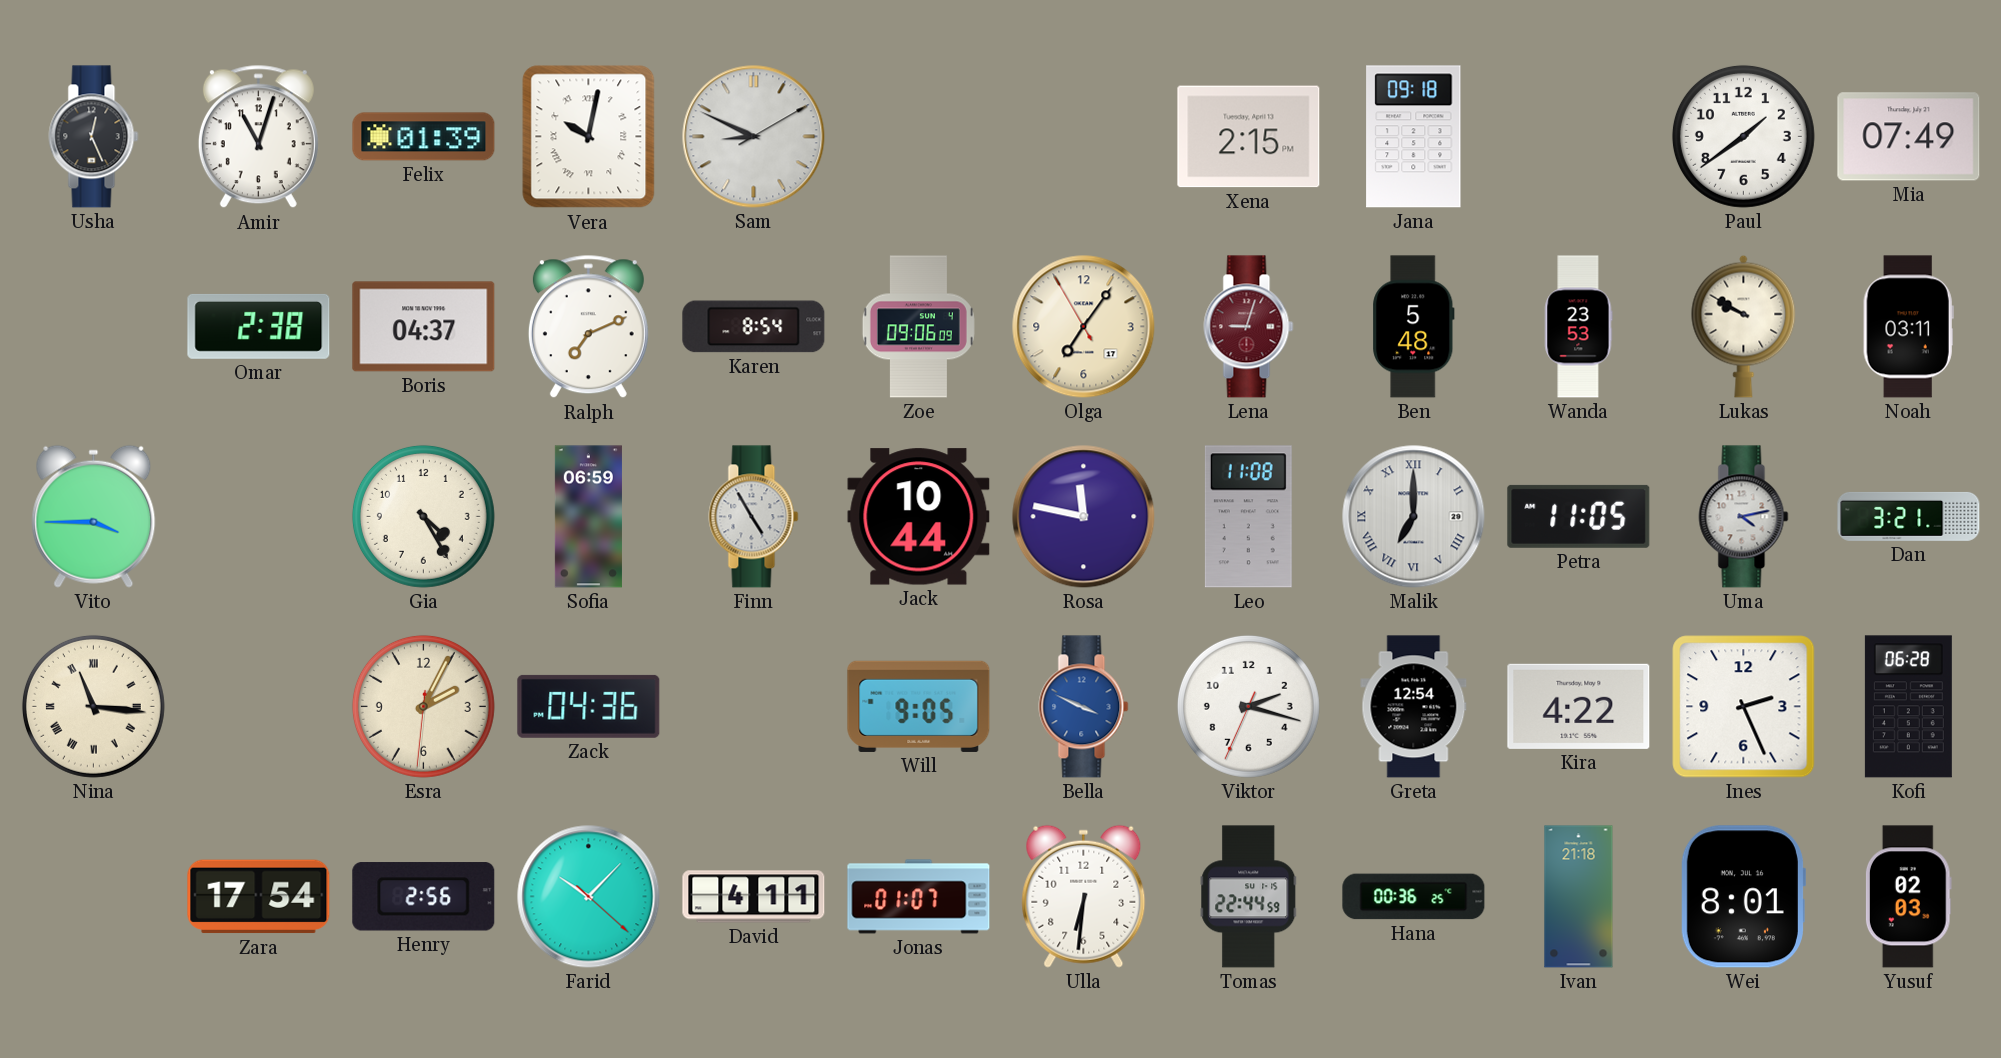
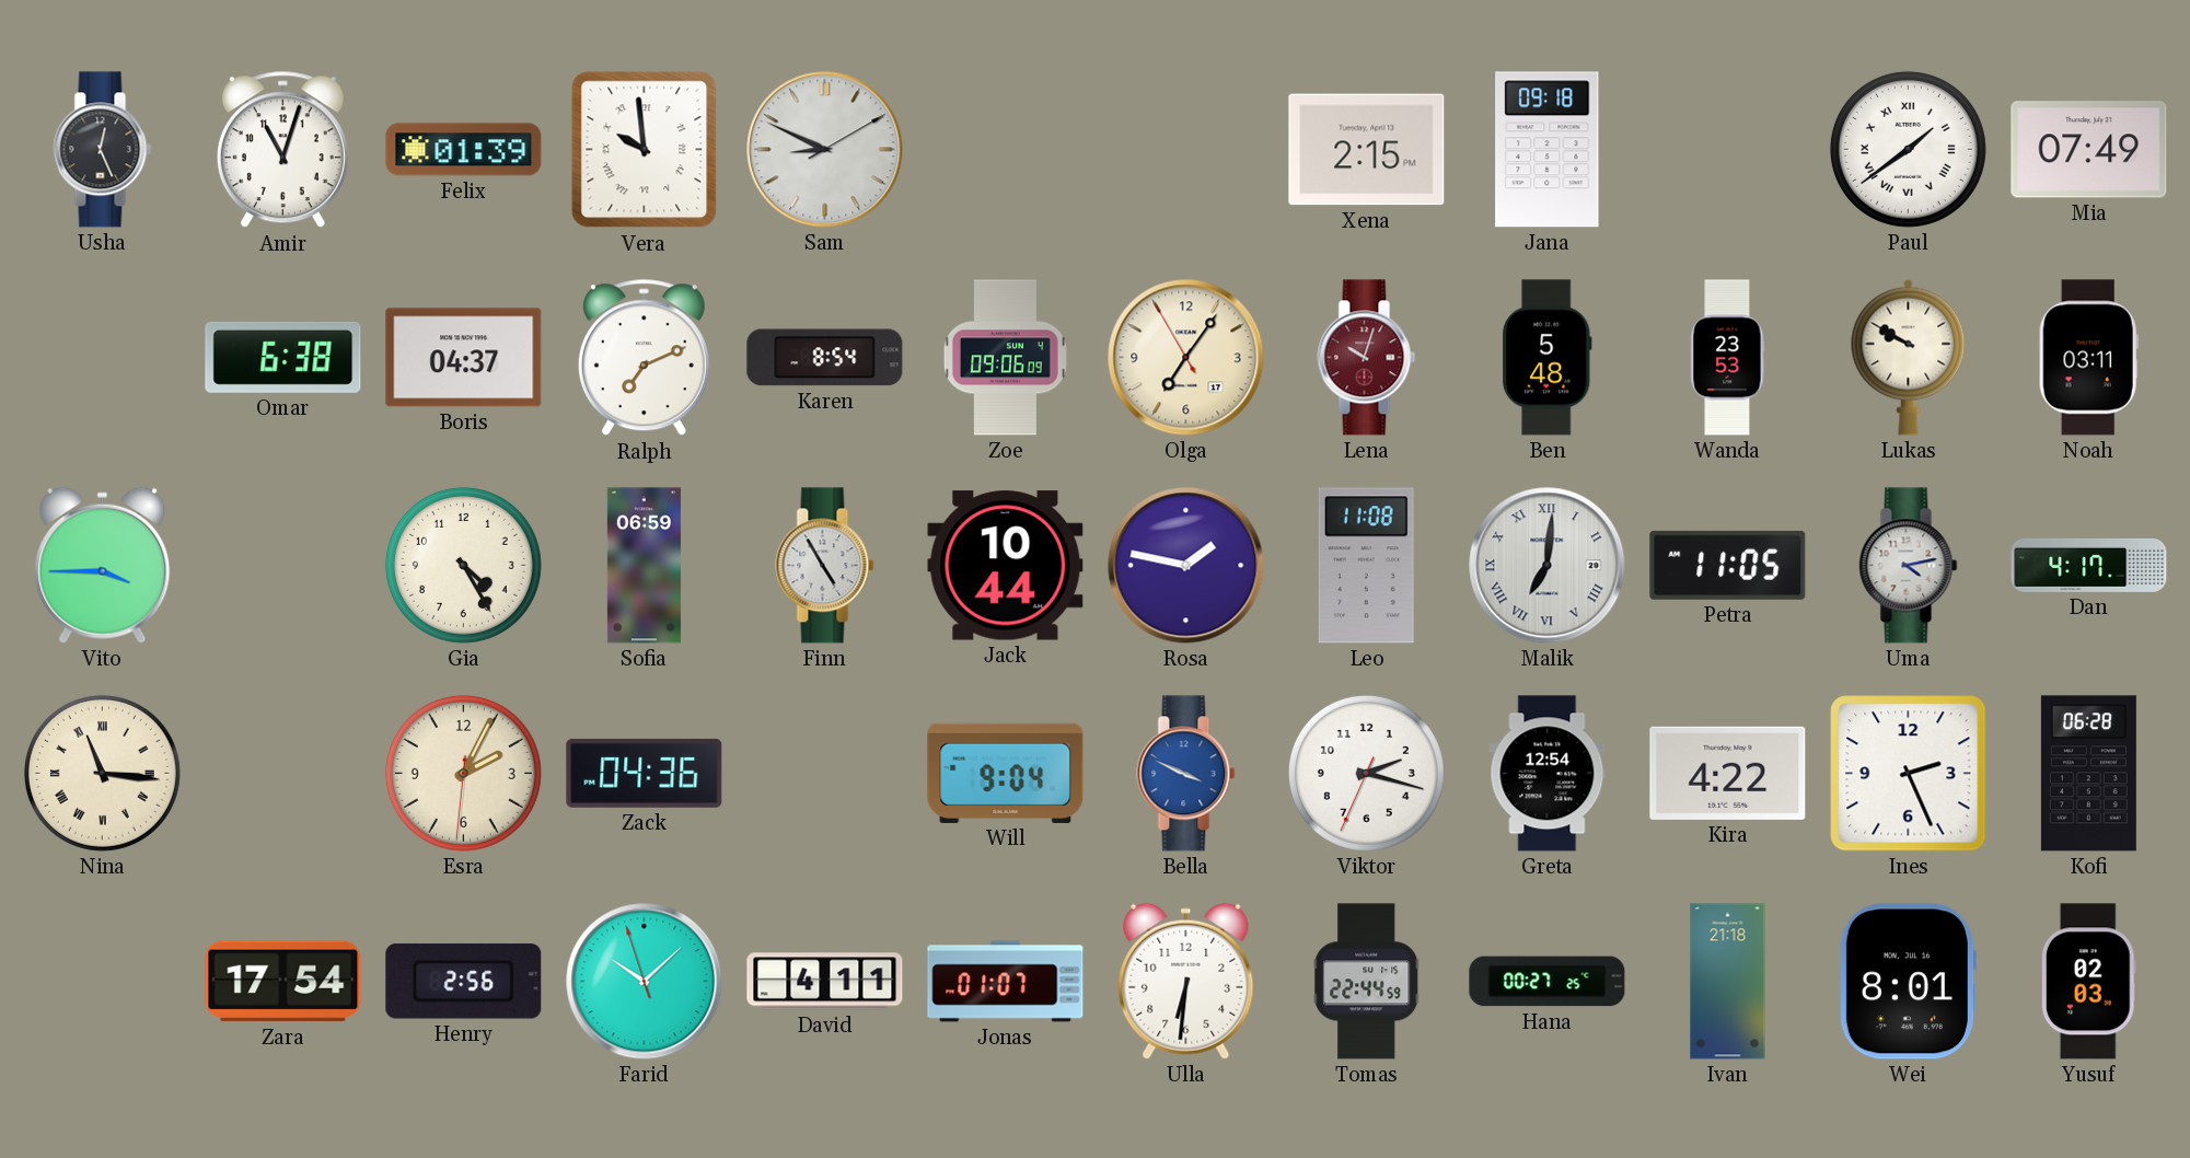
Vera: 10:02 -> 9:59 (645, 150)
Paul numerals: Arabic -> Roman (1908, 149)
Omar: 2:38 -> 6:38 (283, 357)
Lena: 9:03 -> 10:03 (1367, 358)
Rosa: 11:47 -> 1:47 (1186, 566)
Malik: 7:00 -> 7:01 (1548, 566)
Dan: 3:21 -> 4:17 (2089, 565)
Will: 9:05 -> 9:04 (1006, 773)
Farid: 10:07:22 -> 10:07:57 (645, 982)
Hana: 00:36 -> 00:27 (1548, 982)
